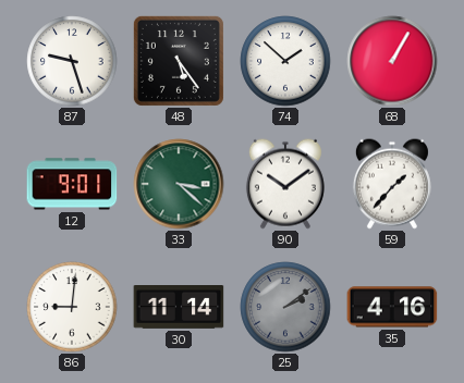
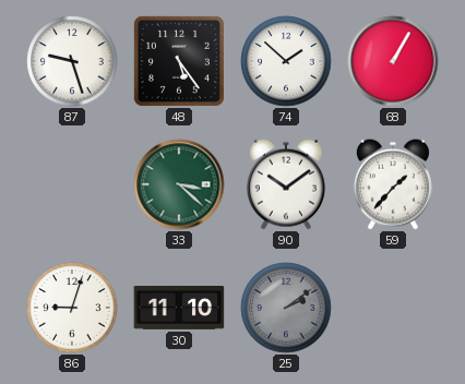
12: 9:01 -> none (72, 184)
86: 9:01 -> 9:03 (72, 308)
30: 11:14 -> 11:10 (179, 309)
35: 4:16 -> none (392, 307)
